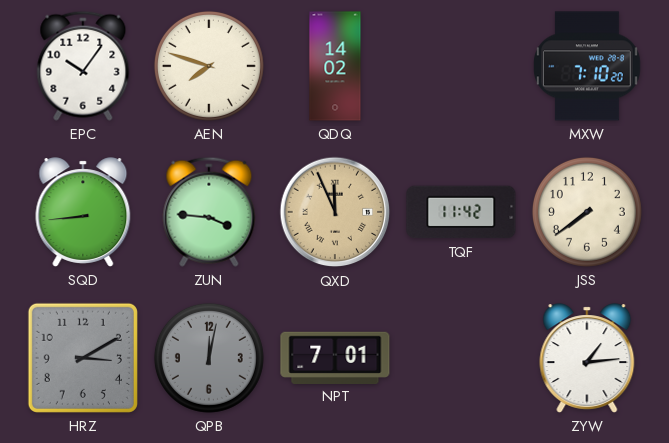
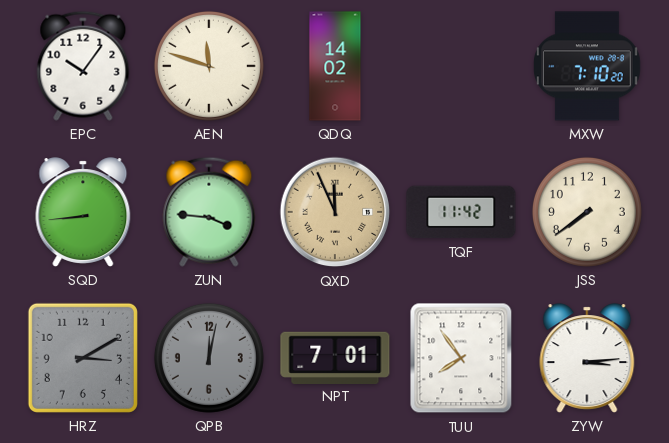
AEN: 7:48 -> 11:48 (209, 66)
TUU: none -> 7:54 (461, 358)
ZYW: 1:14 -> 3:14 (587, 358)
